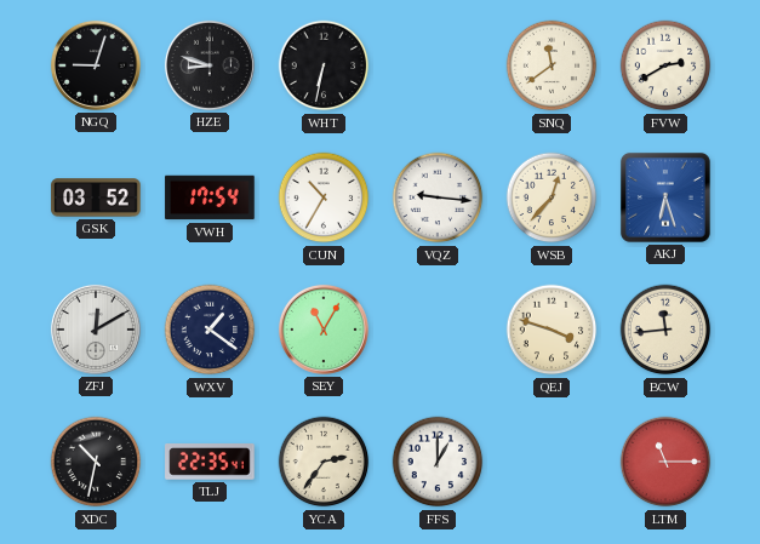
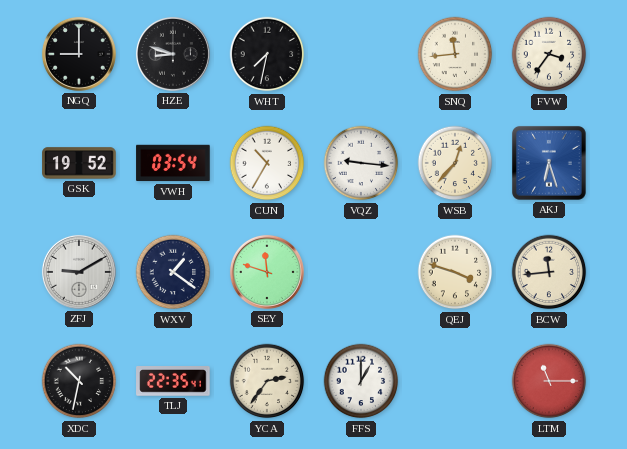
NGQ: 9:03 -> 9:00 (79, 54)
WHT: 6:32 -> 7:32 (267, 54)
SNQ: 11:39 -> 11:44 (455, 54)
FVW: 2:40 -> 3:36 (549, 54)
GSK: 03:52 -> 19:52 (79, 163)
VWH: 17:54 -> 03:54 (173, 163)
ZFJ: 12:10 -> 9:10 (79, 272)
SEY: 11:05 -> 11:48 (267, 272)
